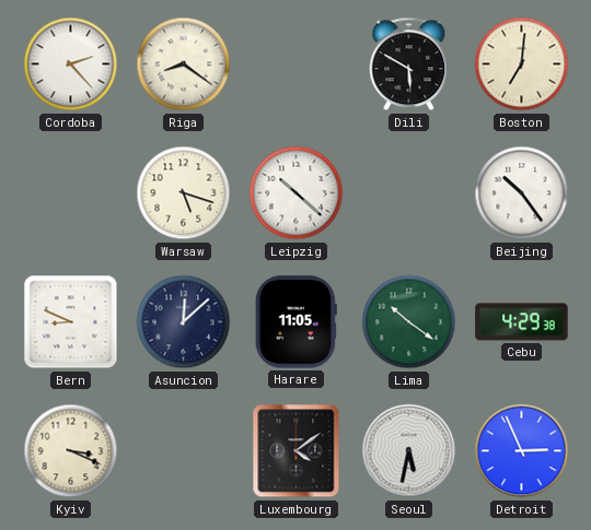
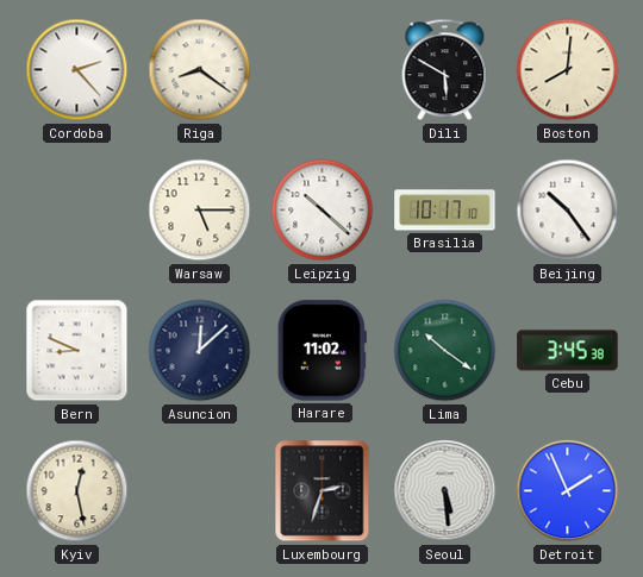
Boston: 7:01 -> 8:01 (568, 70)
Warsaw: 5:18 -> 5:15 (200, 211)
Brasilia: none -> 10:17 (445, 211)
Harare: 11:05 -> 11:02 (321, 351)
Cebu: 4:29 -> 3:45 (568, 351)
Kyiv: 3:19 -> 12:28 (77, 491)
Luxembourg: 4:09 -> 2:33 (323, 491)
Seoul: 5:32 -> 5:29 (445, 491)
Detroit: 2:56 -> 1:56 (568, 491)
